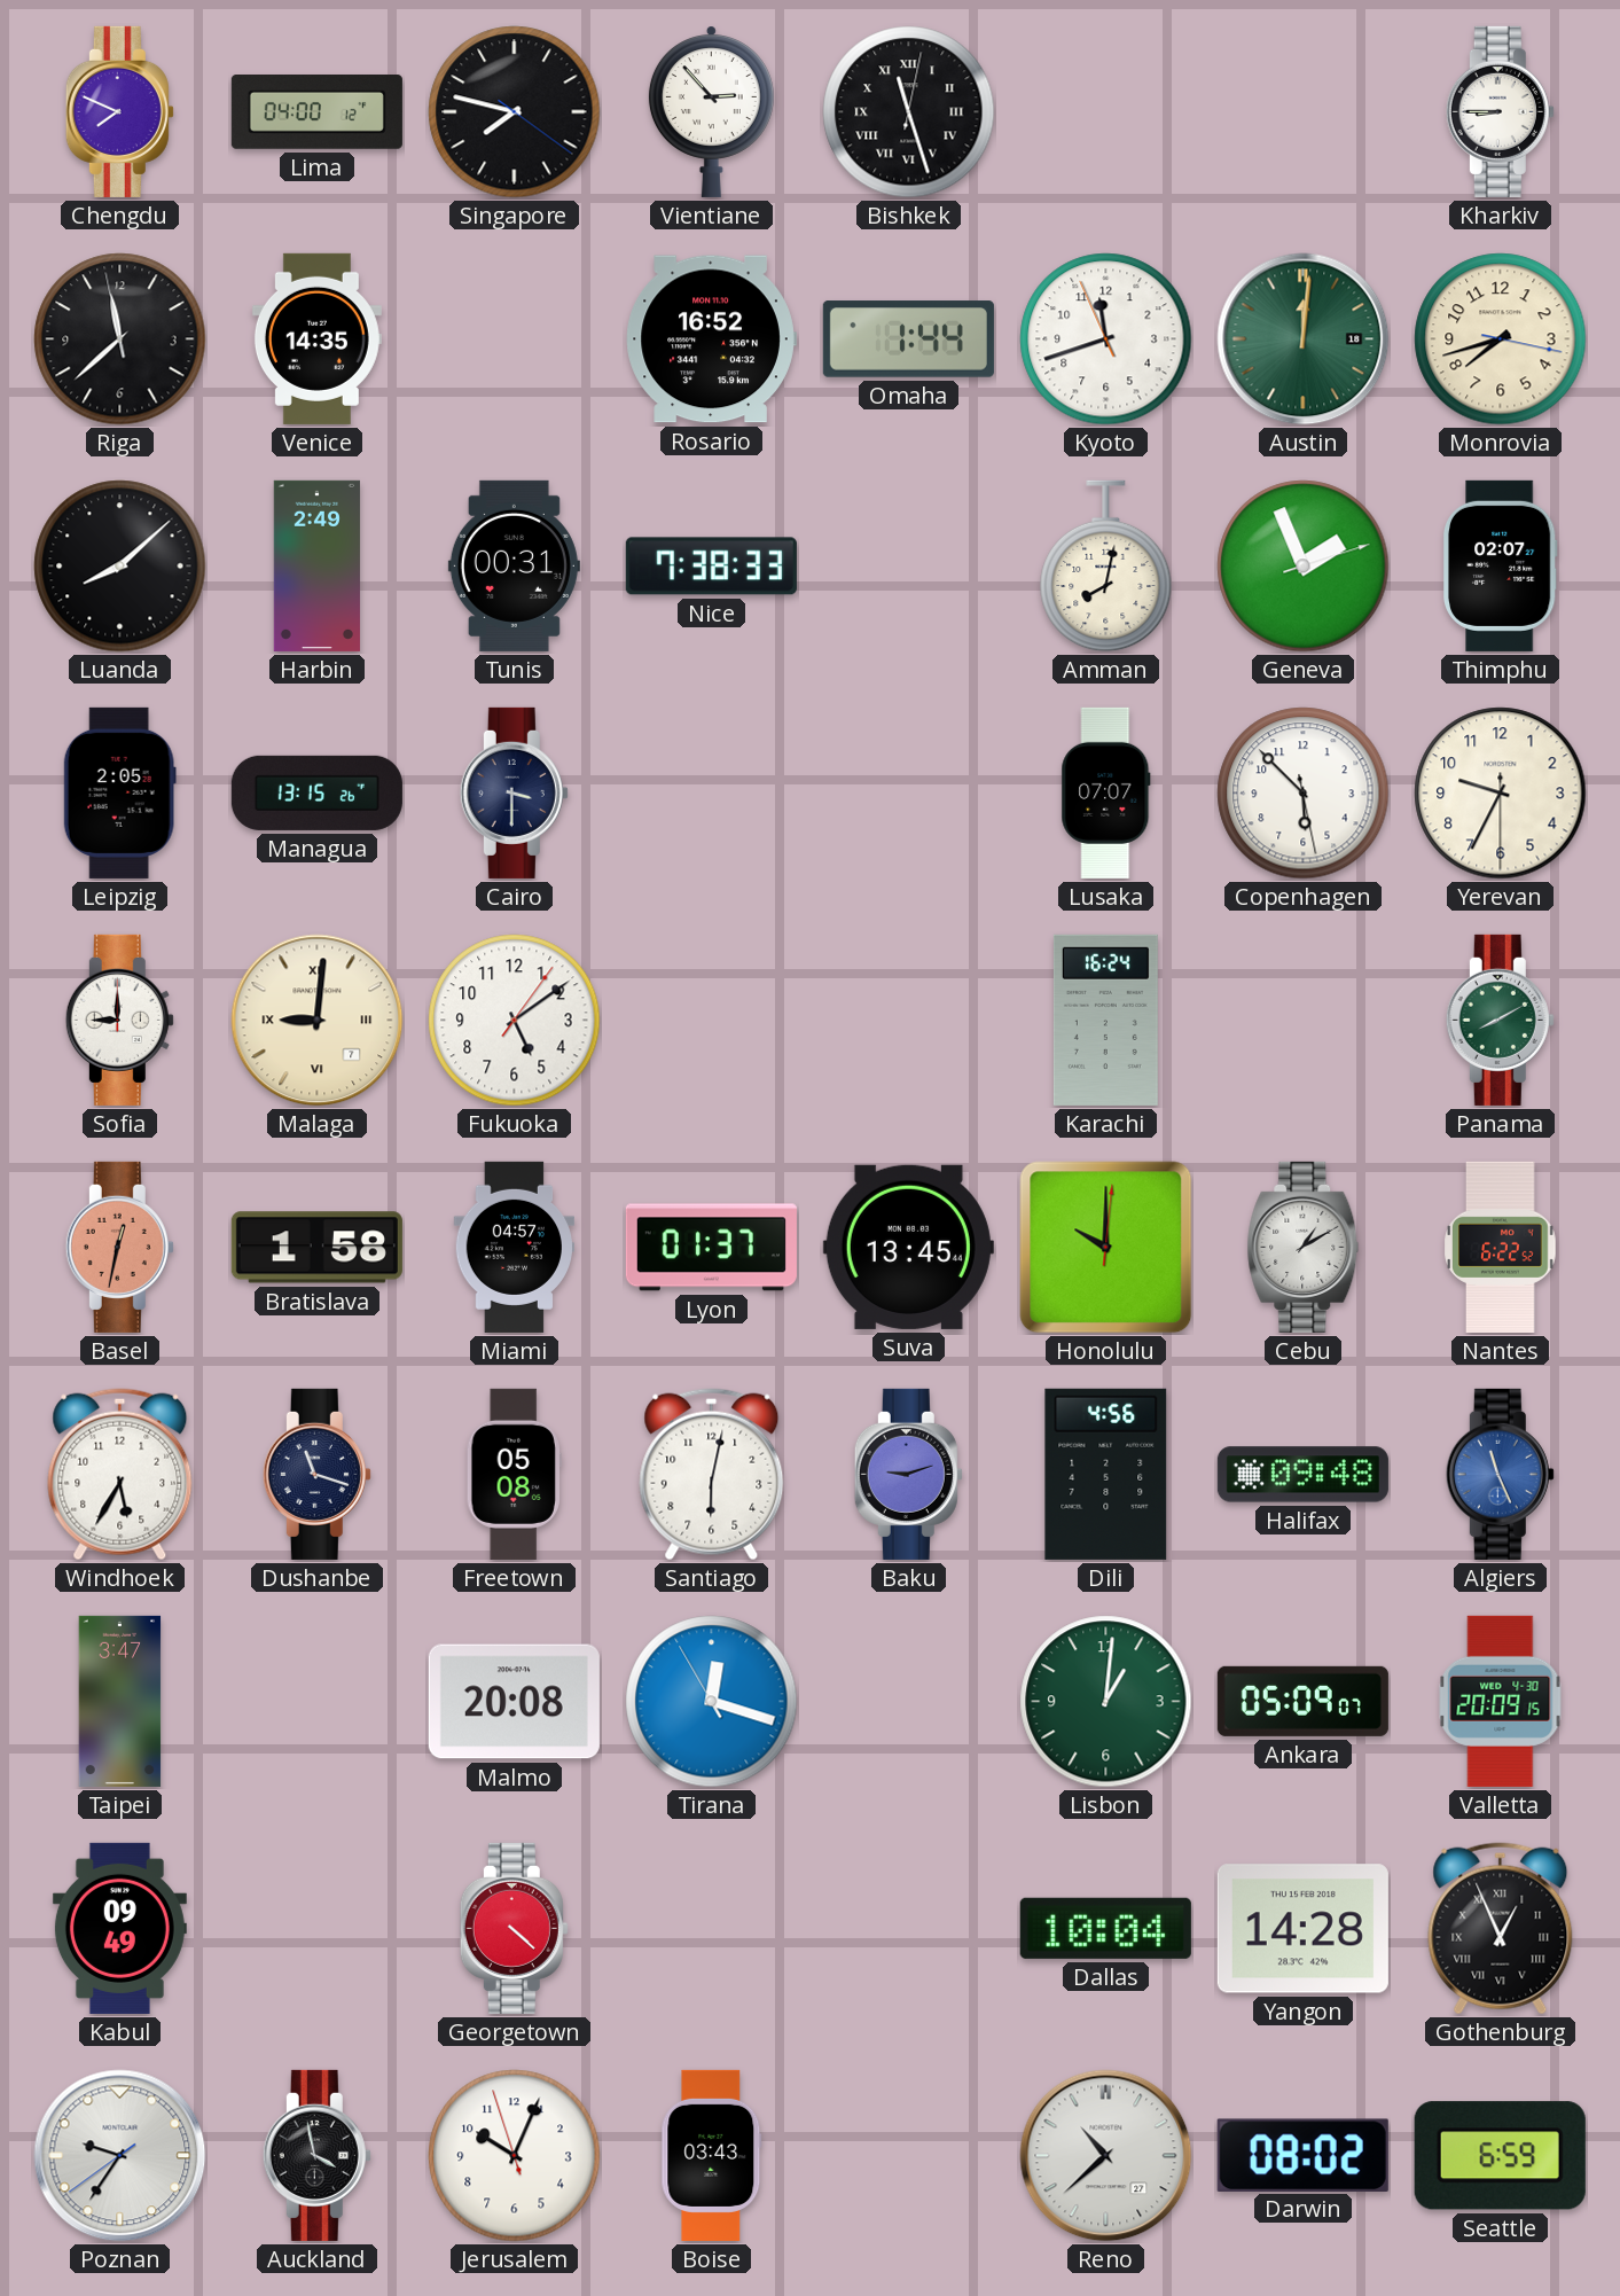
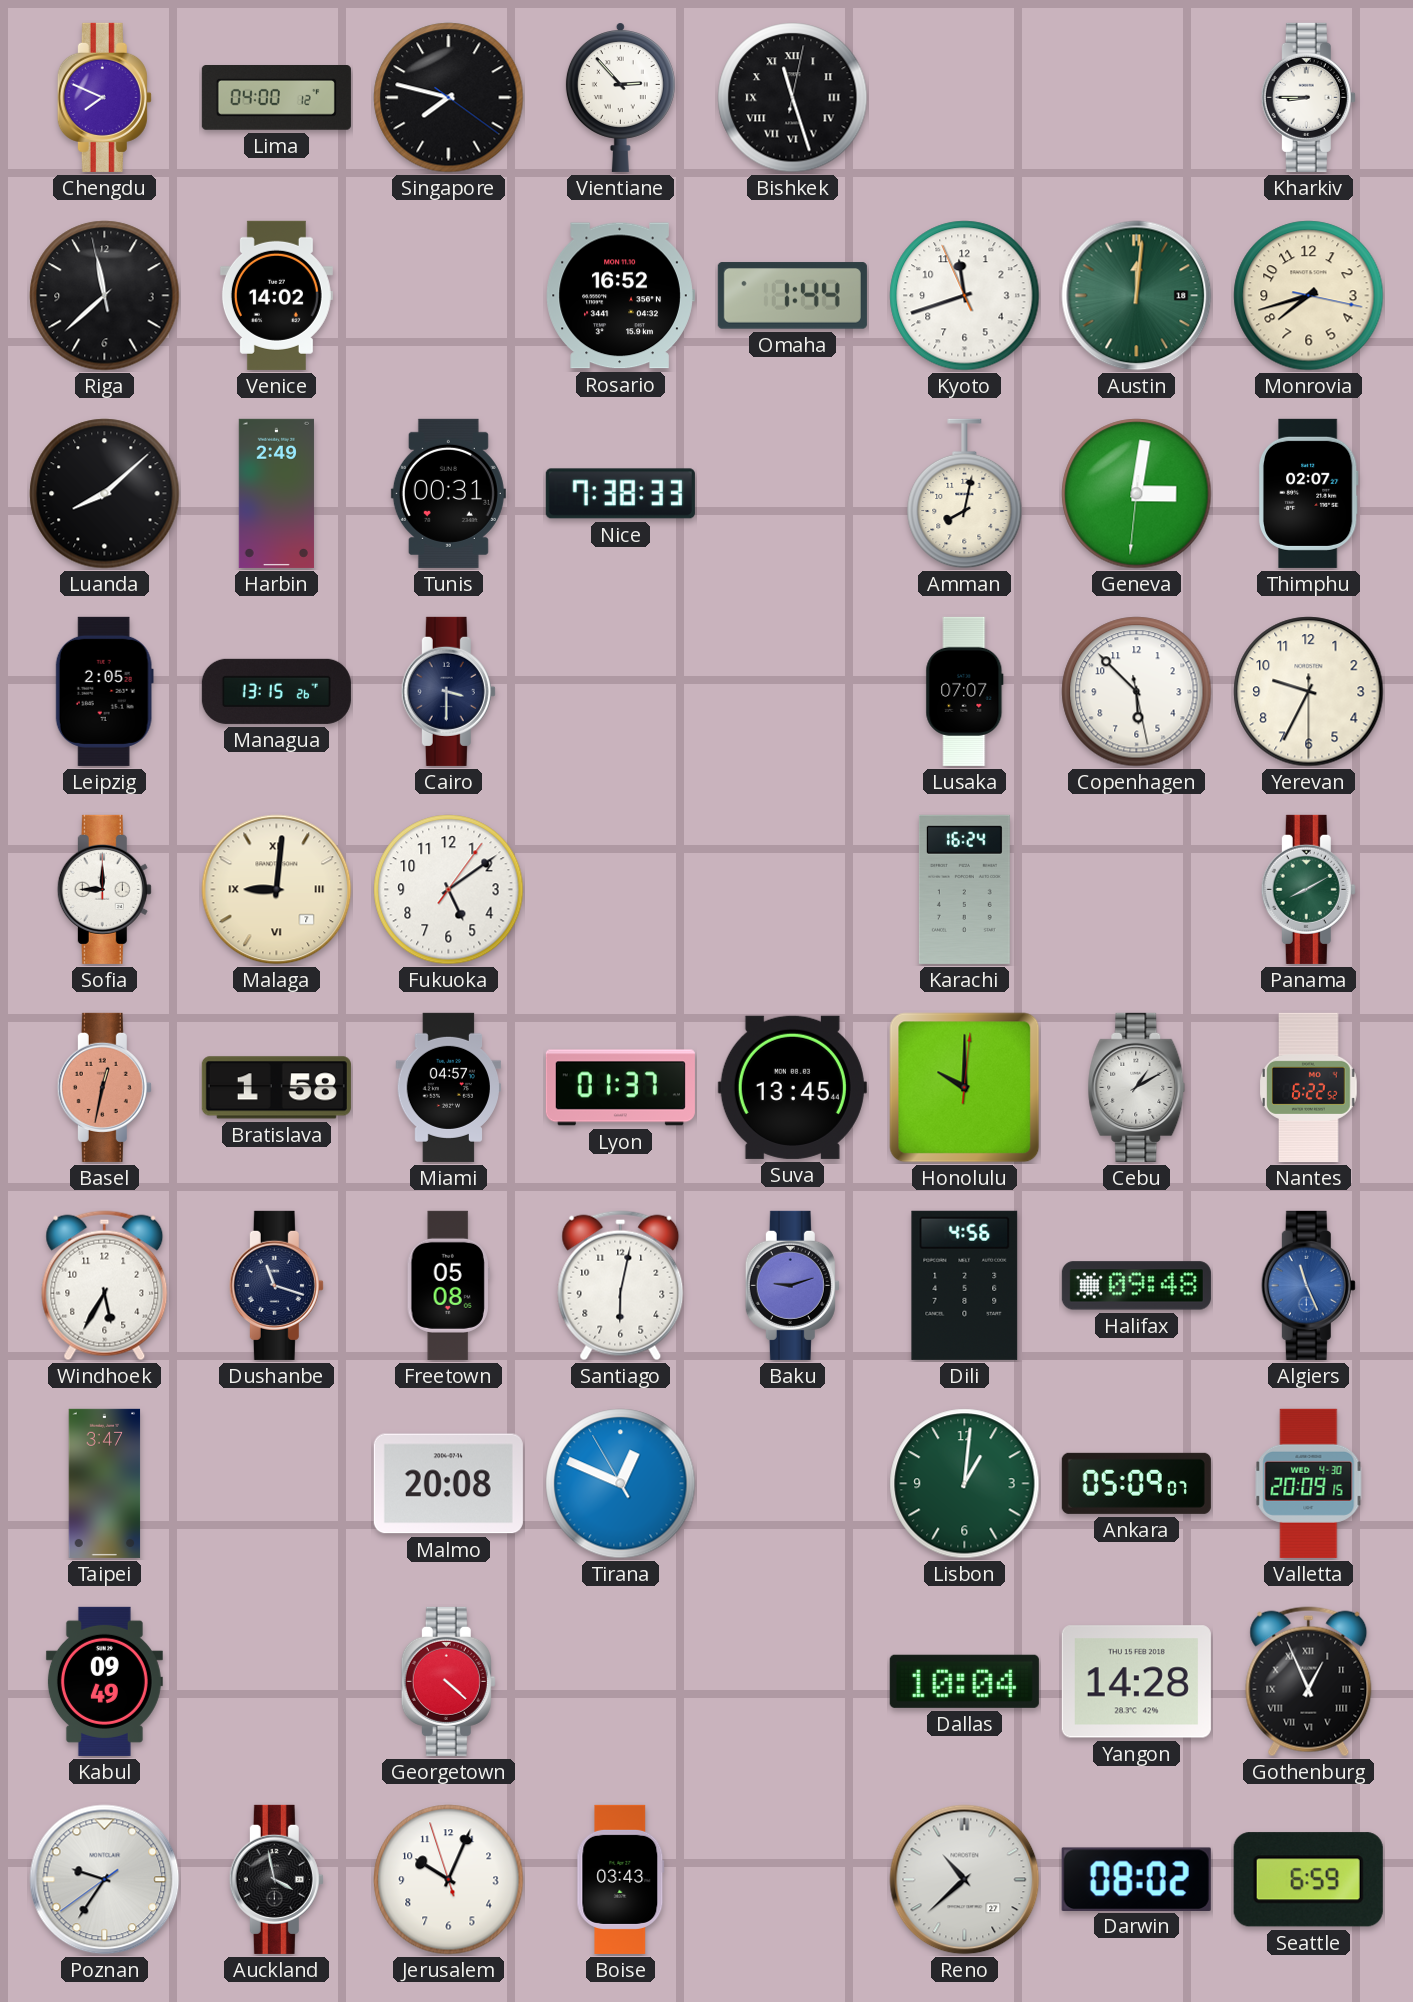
Venice: 14:35 -> 14:02 (276, 295)
Geneva: 1:56 -> 3:01 (1137, 494)
Tirana: 12:17 -> 12:48 (621, 1484)
